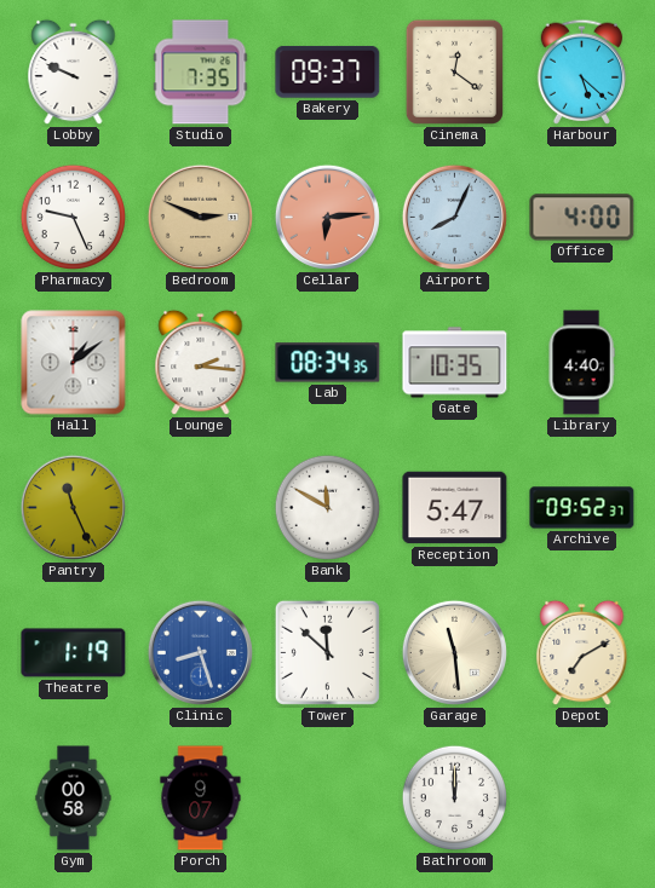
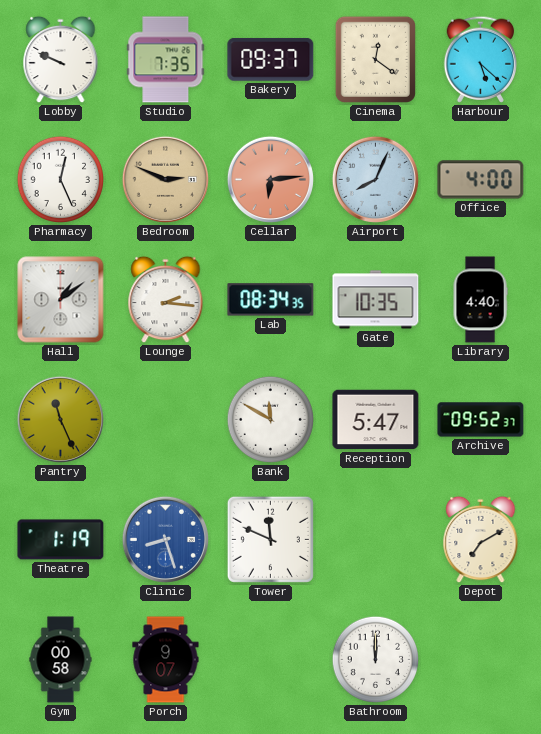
Pharmacy: 9:26 -> 12:26 (60, 180)
Tower: 11:52 -> 11:49 (270, 539)
Garage: 11:29 -> none (454, 652)
